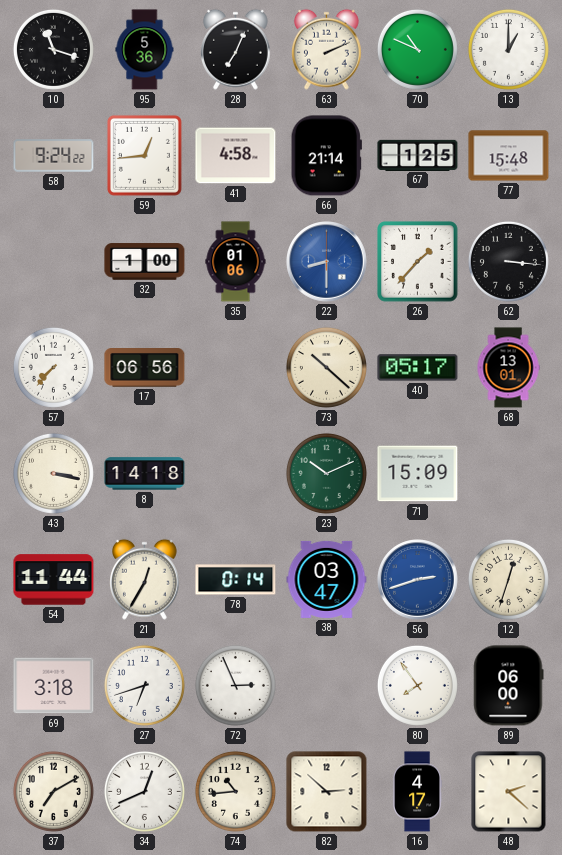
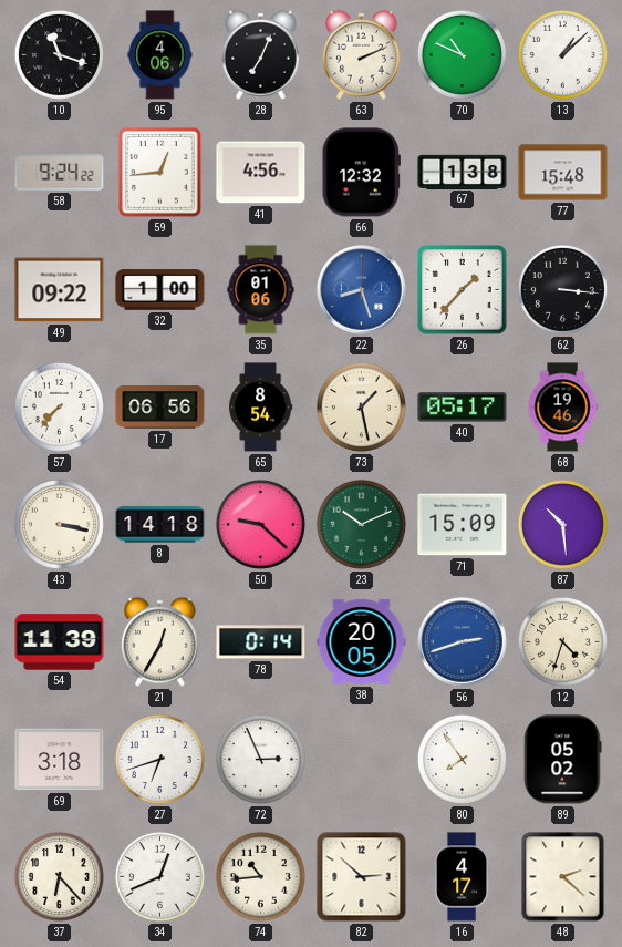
95: 5:36 -> 4:06 (160, 55)
13: 1:00 -> 1:08 (562, 54)
41: 4:58 -> 4:56 (261, 173)
66: 21:14 -> 12:32 (361, 173)
67: 1:25 -> 1:38 (463, 172)
49: none -> 09:22 (60, 290)
22: 8:30 -> 8:27 (362, 290)
65: none -> 8:54 (261, 408)
73: 10:22 -> 1:28 (361, 406)
68: 13:01 -> 19:46 (562, 408)
50: none -> 9:22 (260, 524)
87: none -> 10:29 (562, 524)
54: 11:44 -> 11:39 (60, 642)
38: 03:47 -> 20:05 (362, 641)
12: 12:33 -> 4:33 (562, 641)
89: 06:00 -> 05:02 (563, 760)
37: 7:10 -> 6:23 (59, 876)
